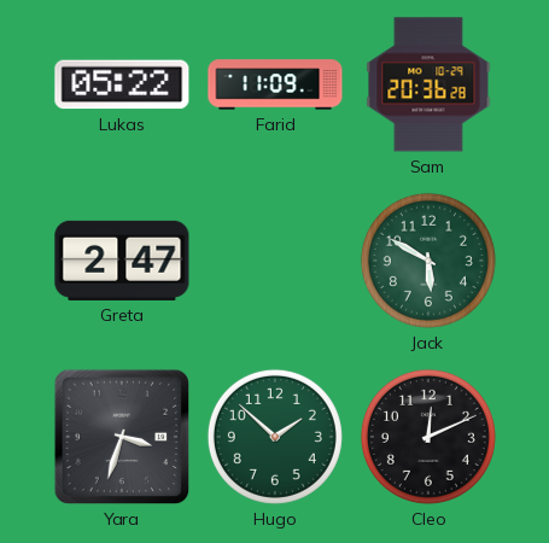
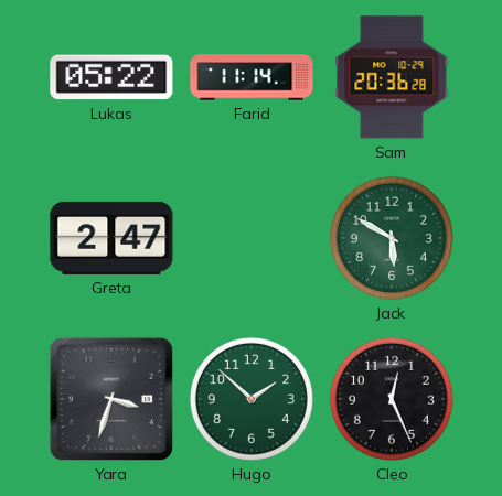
Farid: 11:09 -> 11:14 (252, 77)
Cleo: 12:11 -> 12:26 (392, 399)
